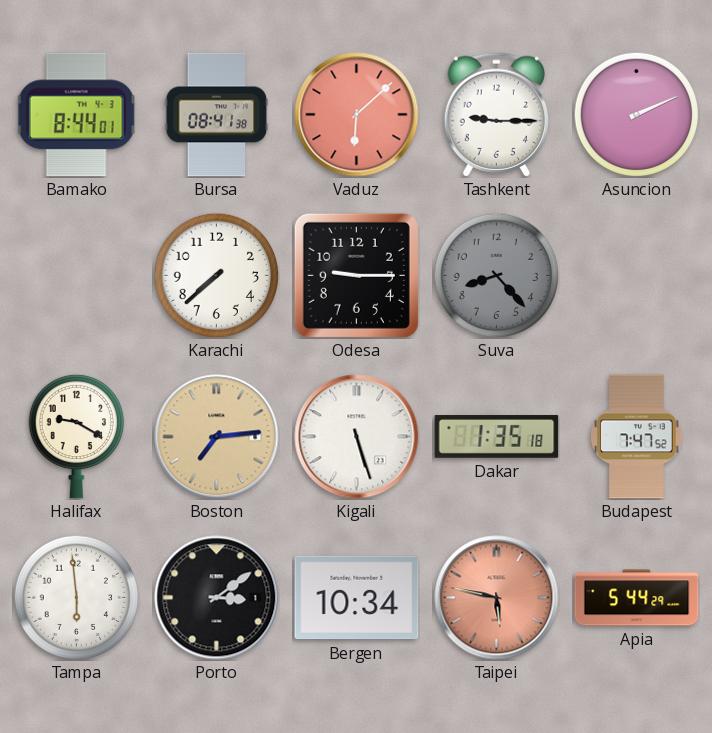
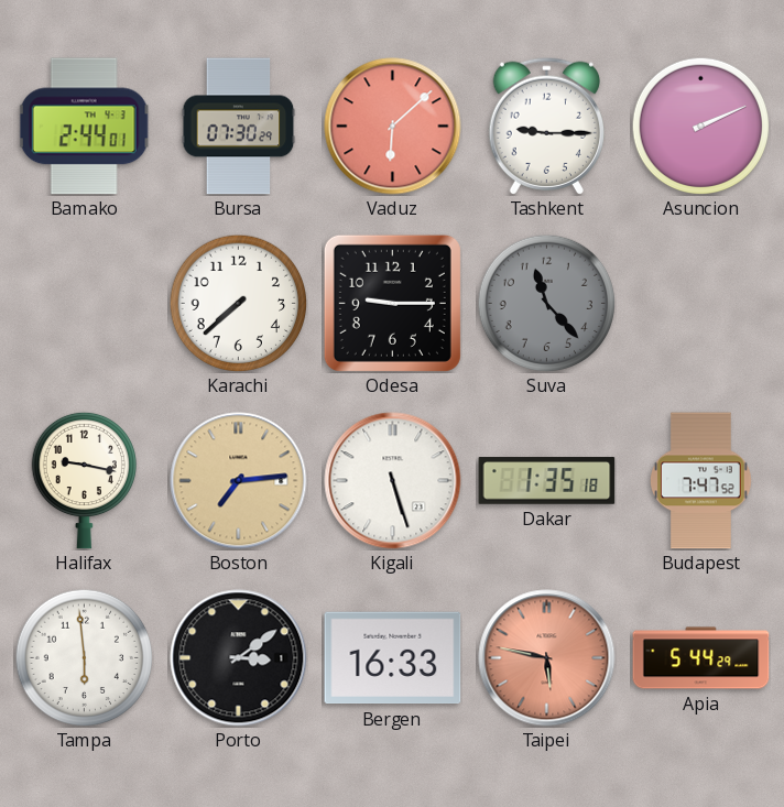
Bamako: 8:44 -> 2:44 (84, 127)
Bursa: 08:41 -> 07:30 (239, 127)
Suva: 8:23 -> 11:23 (546, 303)
Halifax: 9:20 -> 9:17 (84, 480)
Bergen: 10:34 -> 16:33 (393, 658)
